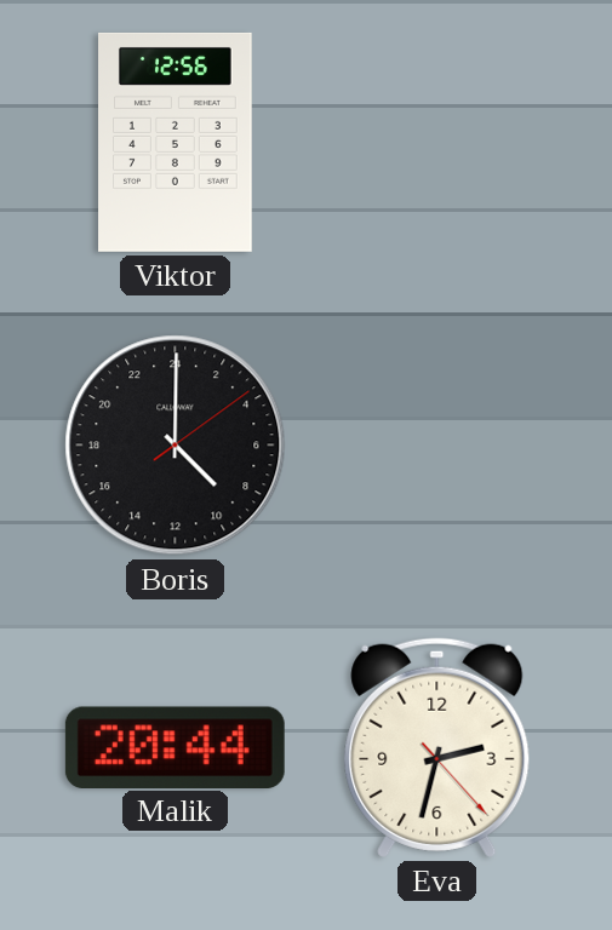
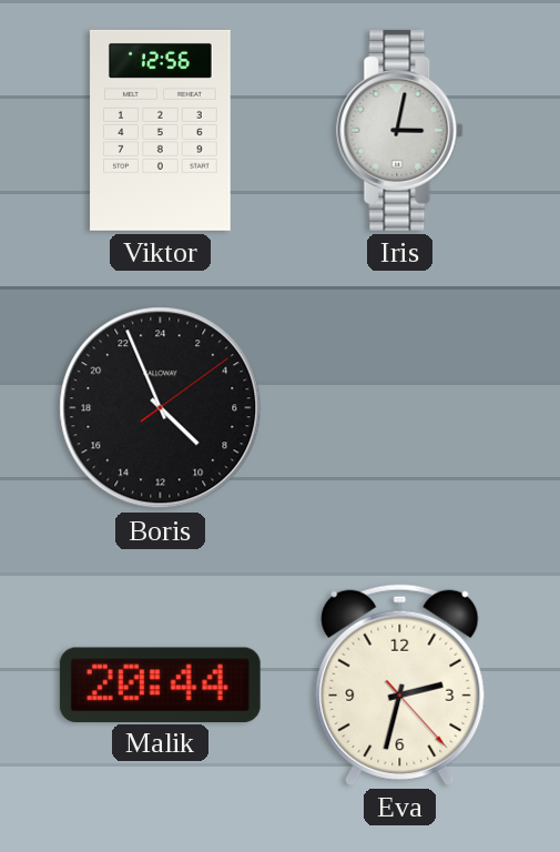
Iris: none -> 3:02 (400, 130)
Boris: 9:00 -> 8:56 (161, 408)
